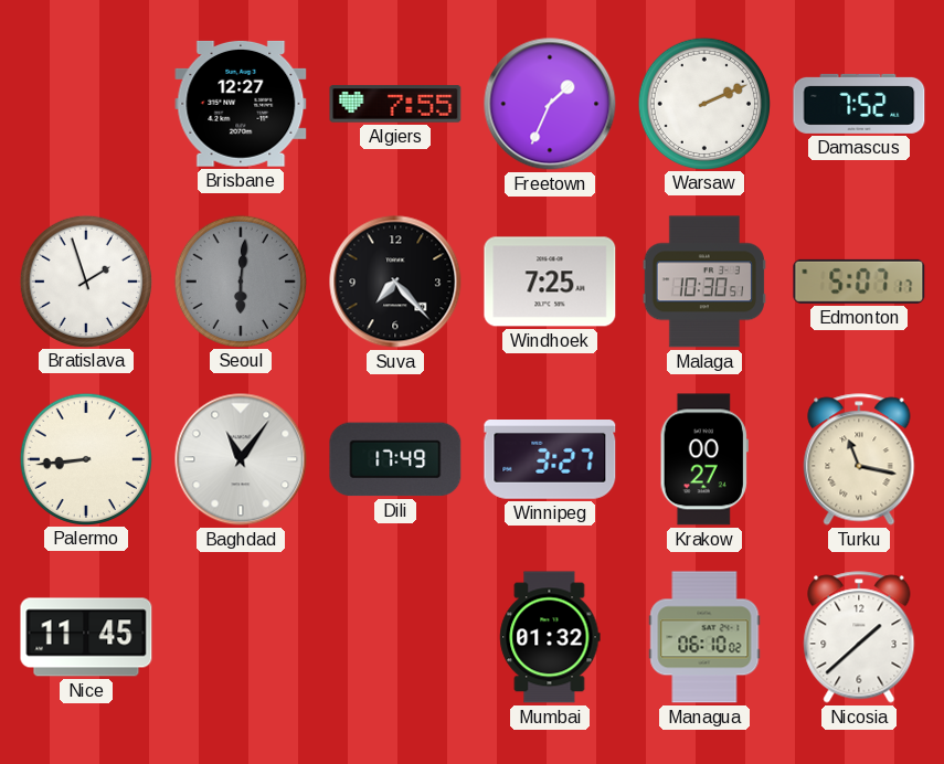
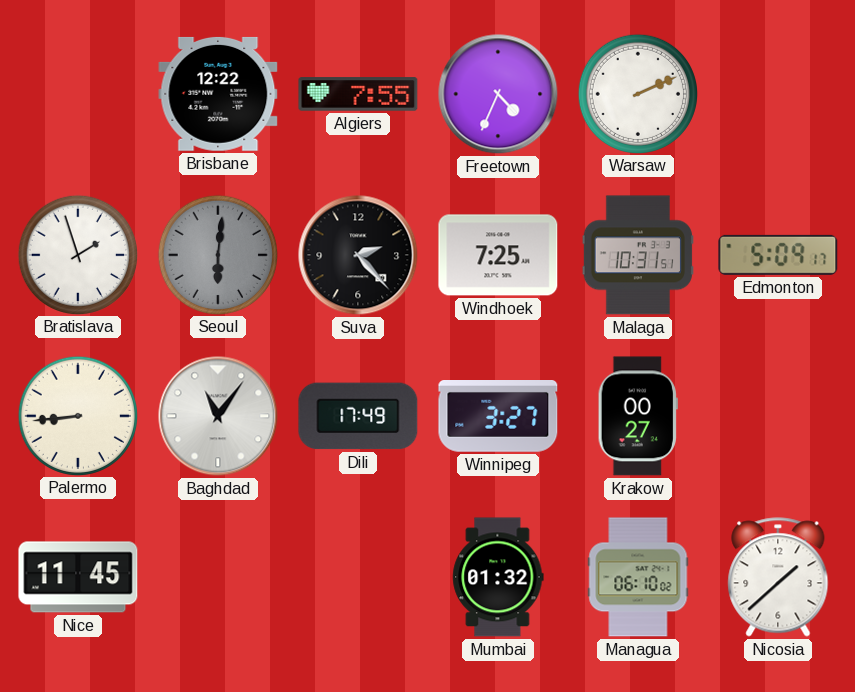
Brisbane: 12:27 -> 12:22 (218, 94)
Freetown: 1:34 -> 4:34 (498, 94)
Damascus: 7:52 -> none (859, 104)
Suva: 7:23 -> 2:23 (358, 255)
Malaga: 10:30 -> 10:31 (638, 255)
Edmonton: 5:07 -> 5:09 (778, 255)
Turku: 11:17 -> none (859, 459)
